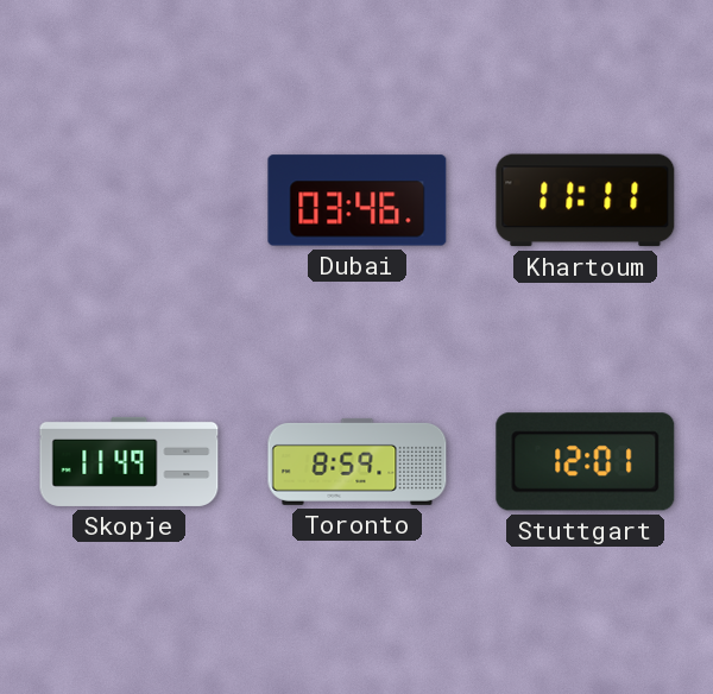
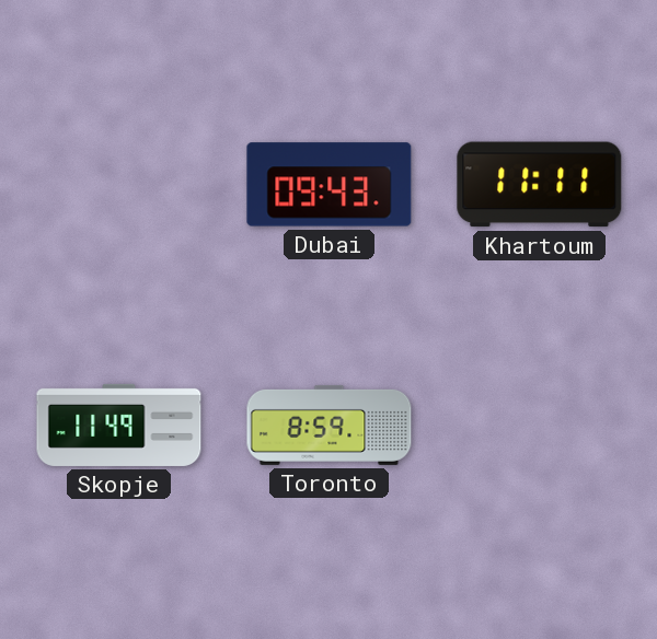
Dubai: 03:46 -> 09:43 (330, 185)
Stuttgart: 12:01 -> none (586, 462)
